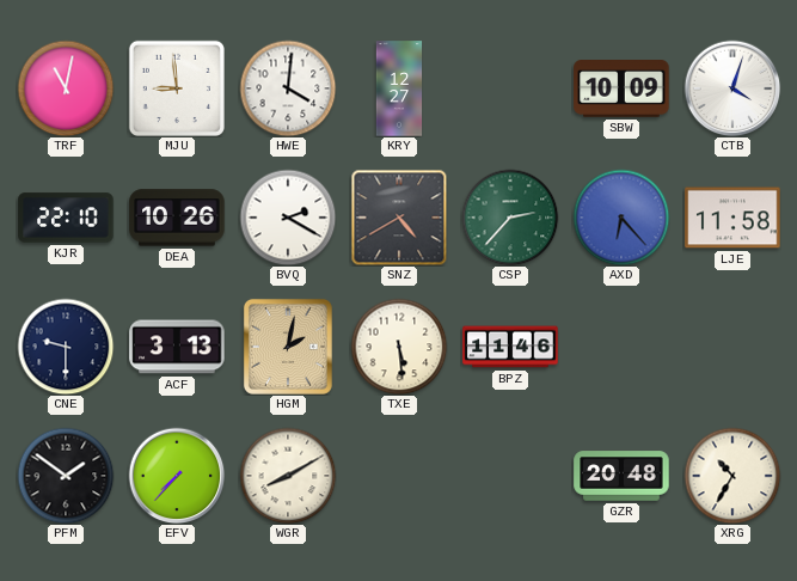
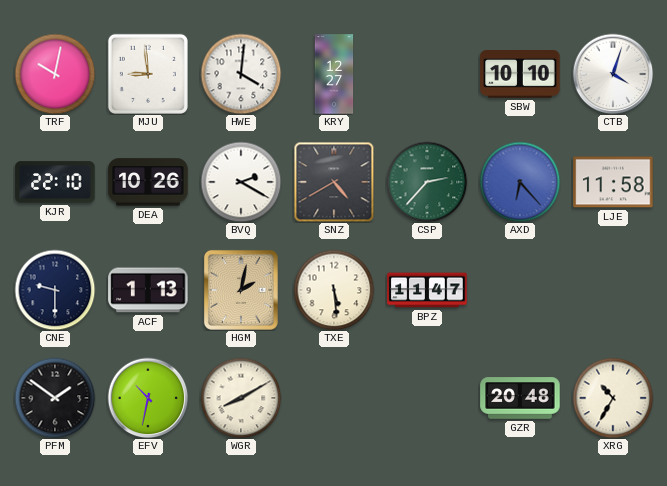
TRF: 11:02 -> 10:02 (55, 74)
SBW: 10:09 -> 10:10 (520, 75)
ACF: 3:13 -> 1:13 (148, 290)
BPZ: 11:46 -> 11:47 (427, 290)
EFV: 7:37 -> 10:32 (148, 398)
